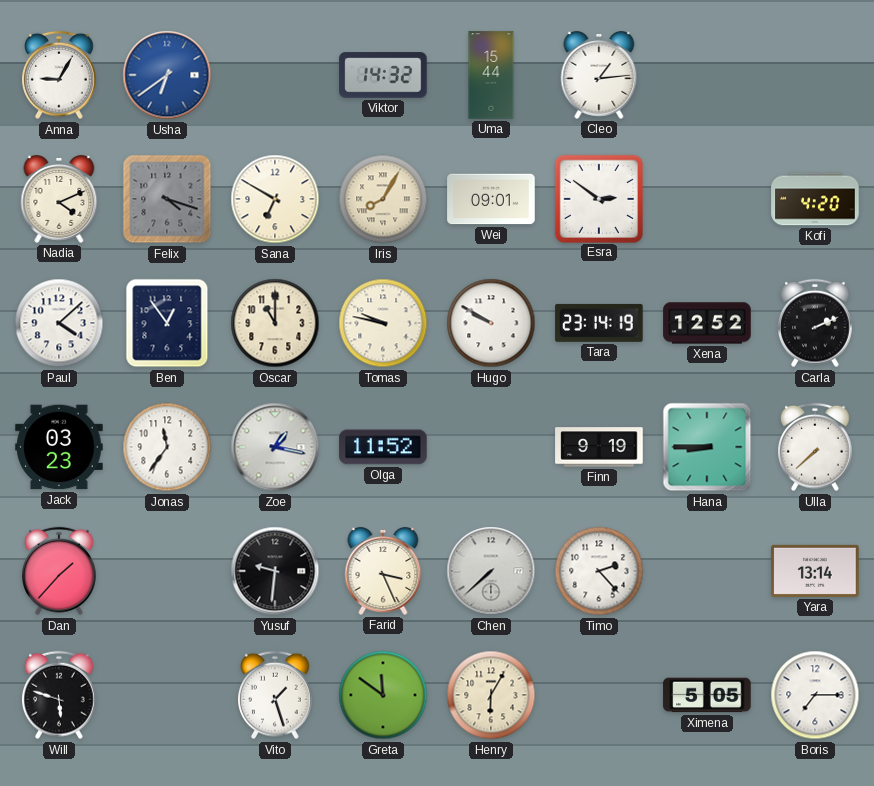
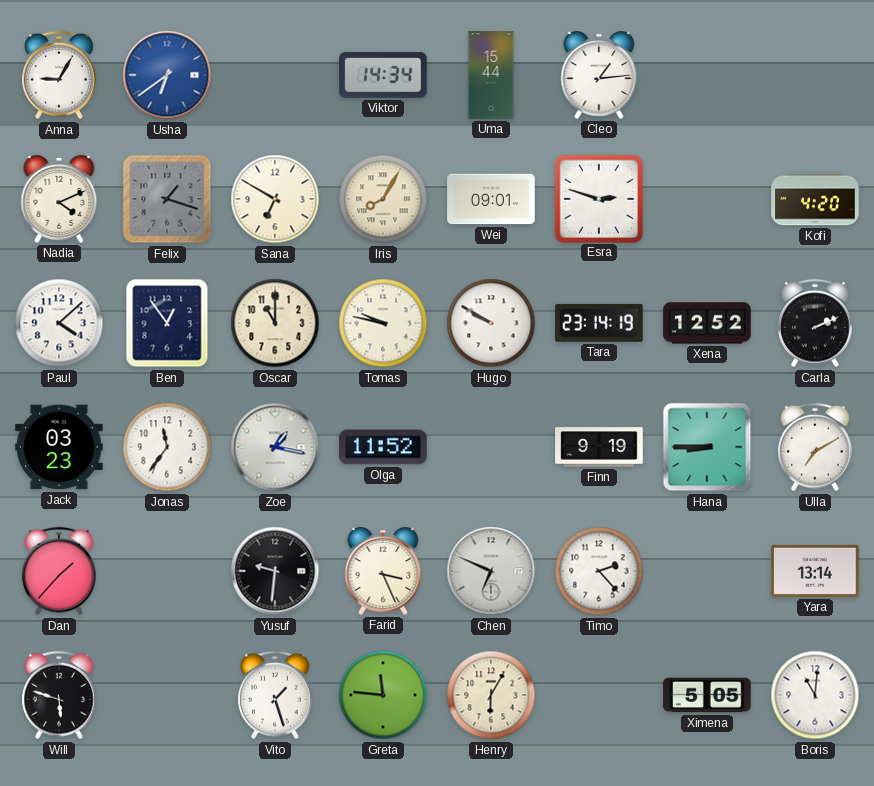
Viktor: 14:32 -> 14:34 (383, 75)
Felix: 4:18 -> 1:18 (167, 199)
Esra: 2:51 -> 2:48 (598, 198)
Ulla: 7:38 -> 7:10 (816, 447)
Chen: 7:38 -> 6:49 (491, 571)
Greta: 11:51 -> 11:46 (383, 695)
Boris: 7:15 -> 11:01 (815, 695)
